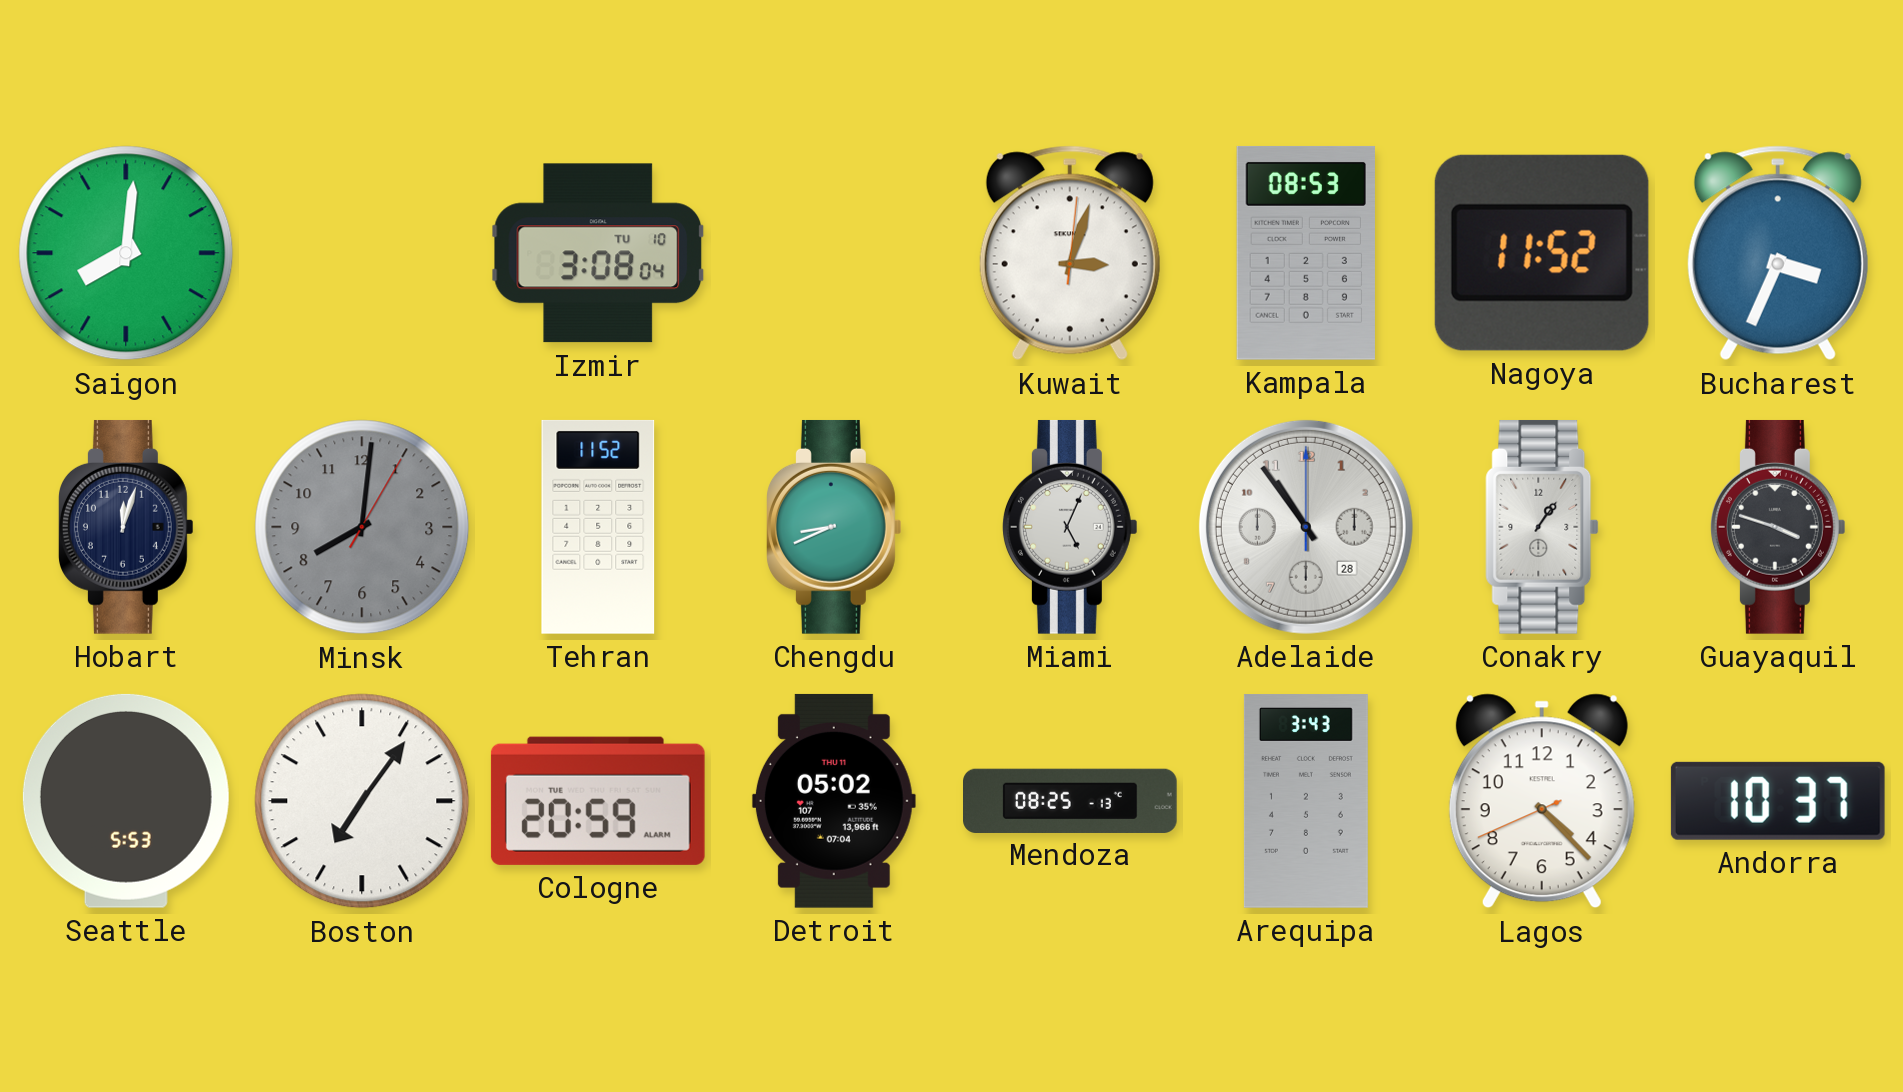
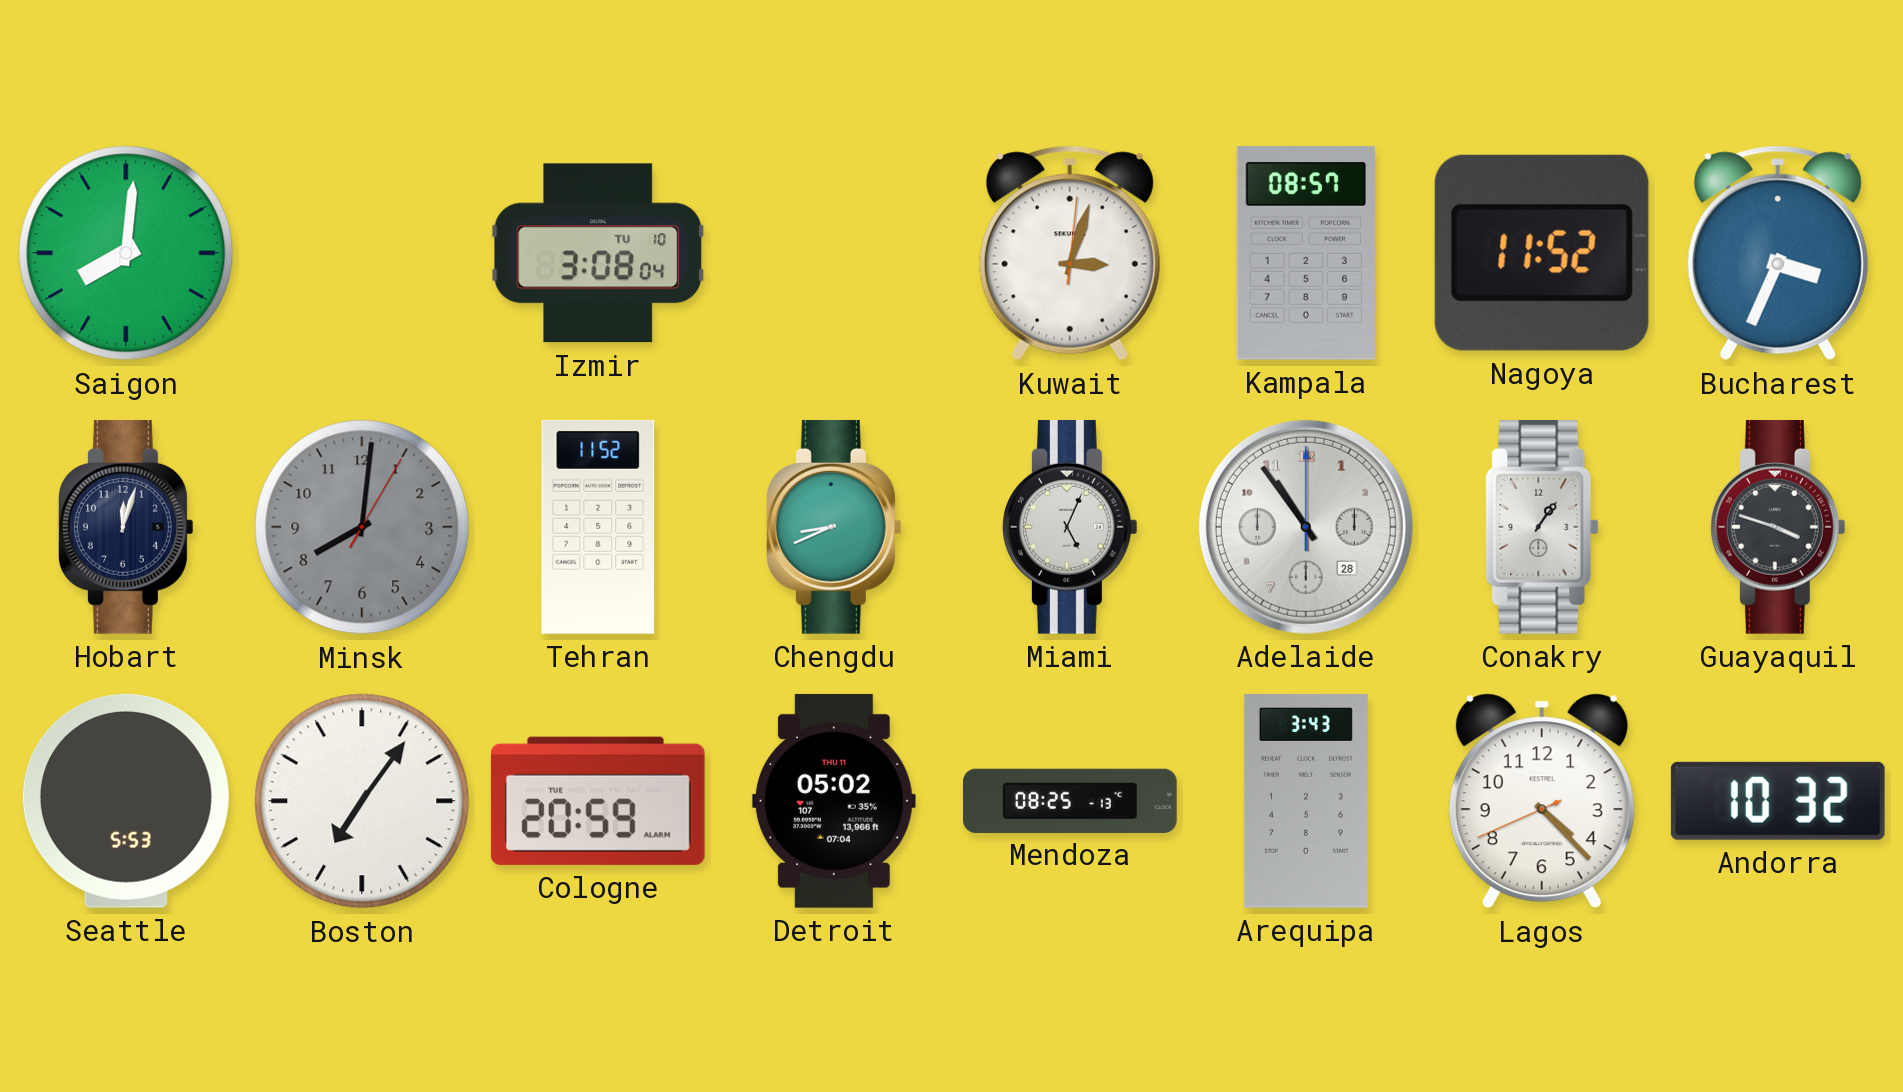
Kampala: 08:53 -> 08:57 (1306, 253)
Andorra: 10:37 -> 10:32 (1778, 801)
